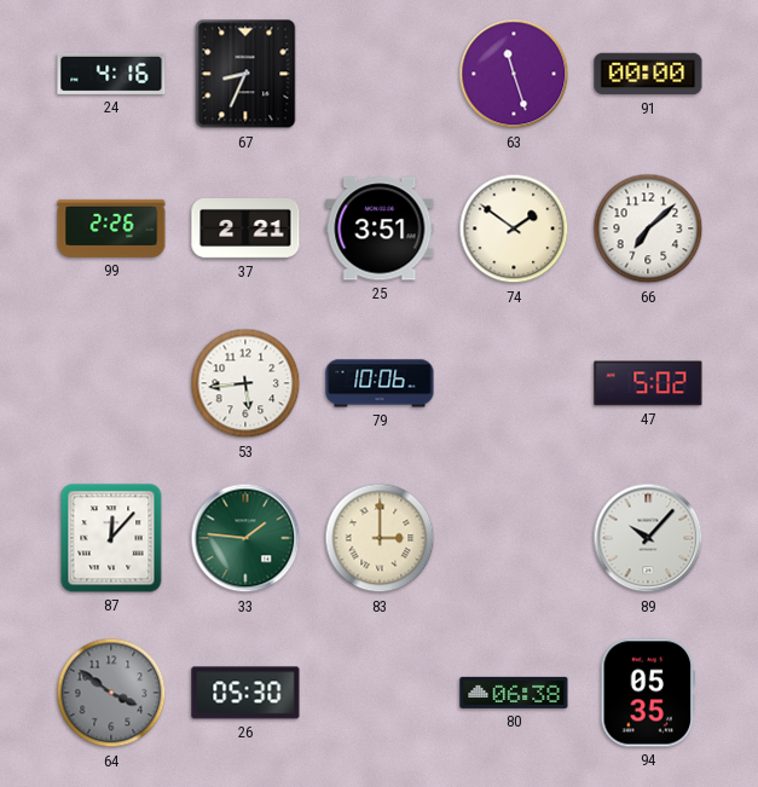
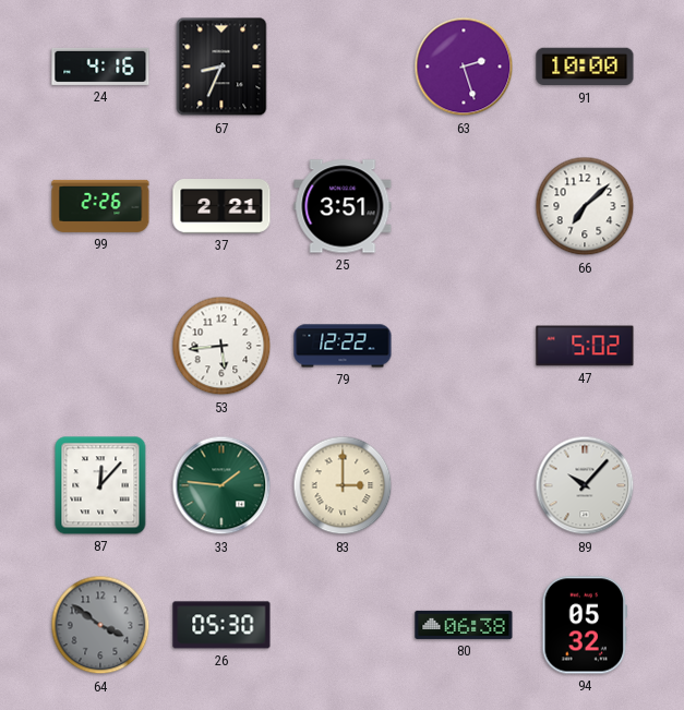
63: 11:27 -> 2:27 (464, 67)
91: 00:00 -> 10:00 (585, 67)
74: 1:51 -> none (514, 228)
79: 10:06 -> 12:22 (343, 346)
94: 05:35 -> 05:32 (584, 625)
